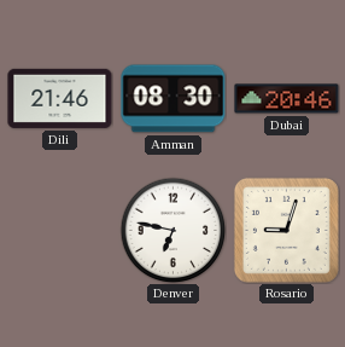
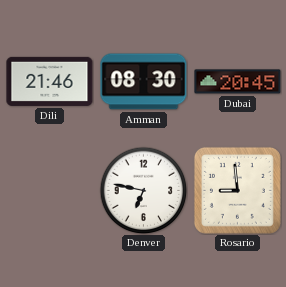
Dubai: 20:46 -> 20:45 (238, 82)
Rosario: 9:03 -> 8:59 (237, 190)
